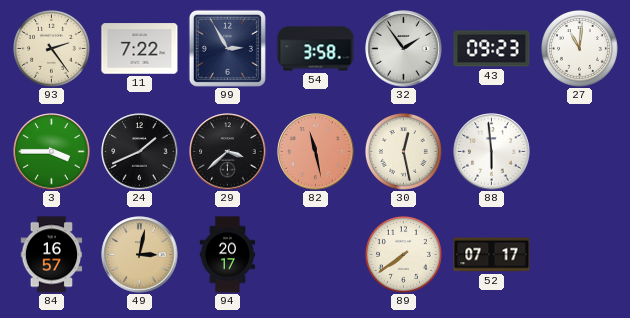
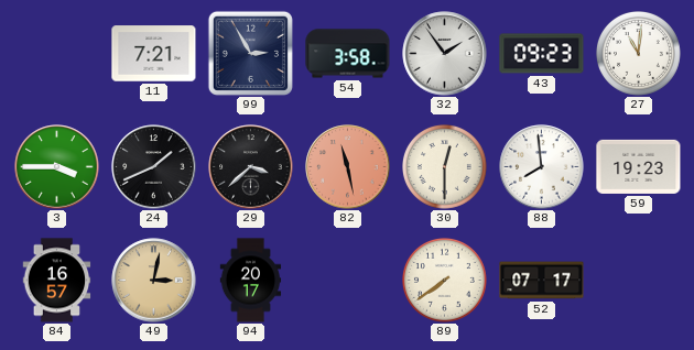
93: 2:24 -> none (52, 49)
11: 7:22 -> 7:21 (154, 54)
30: 12:28 -> 12:30 (445, 167)
88: 5:59 -> 7:59 (542, 167)
59: none -> 19:23 (639, 166)
